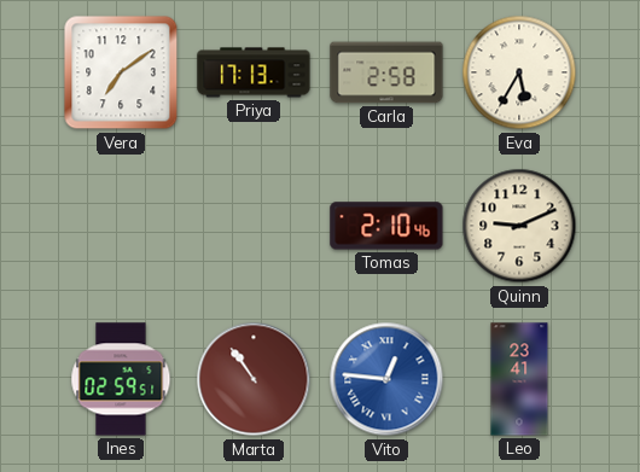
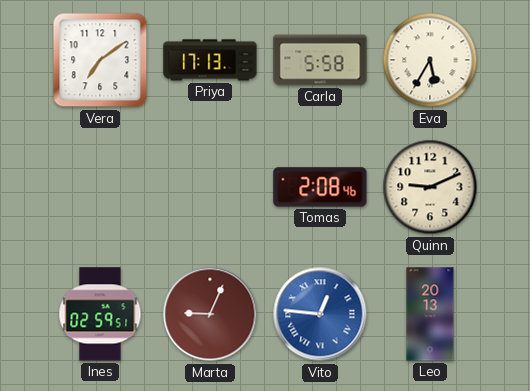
Carla: 2:58 -> 5:58 (320, 60)
Tomas: 2:10 -> 2:08 (320, 187)
Marta: 10:54 -> 9:04 (210, 314)
Leo: 23:41 -> 20:13 (430, 314)
